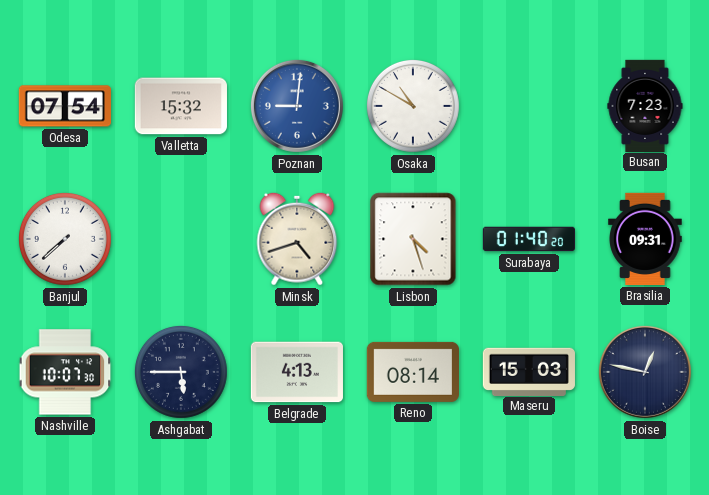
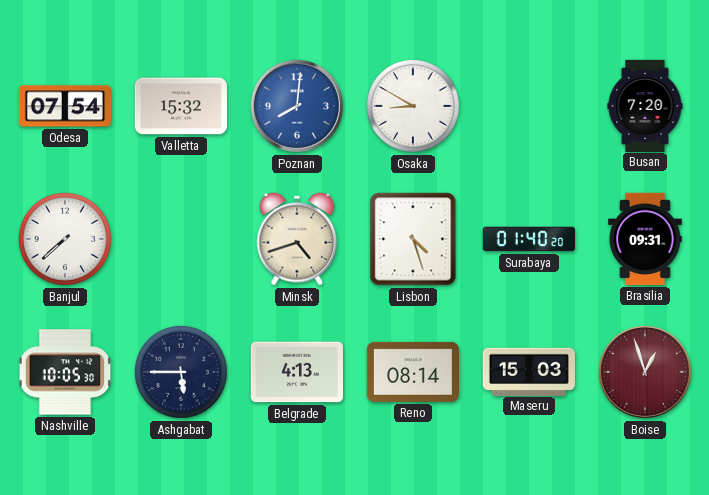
Poznan: 9:01 -> 8:01 (297, 106)
Osaka: 10:50 -> 8:50 (413, 106)
Busan: 7:23 -> 7:20 (645, 105)
Nashville: 10:07 -> 10:05 (65, 372)
Boise: 12:47 -> 12:57 (645, 372)
Boise dial: navy -> burgundy (645, 372)
